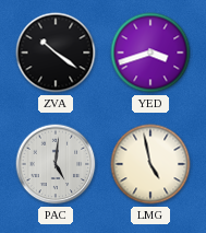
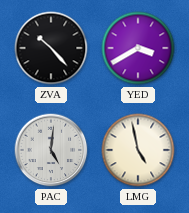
ZVA: 10:21 -> 10:23 (51, 48)
YED: 3:42 -> 3:40 (138, 48)
